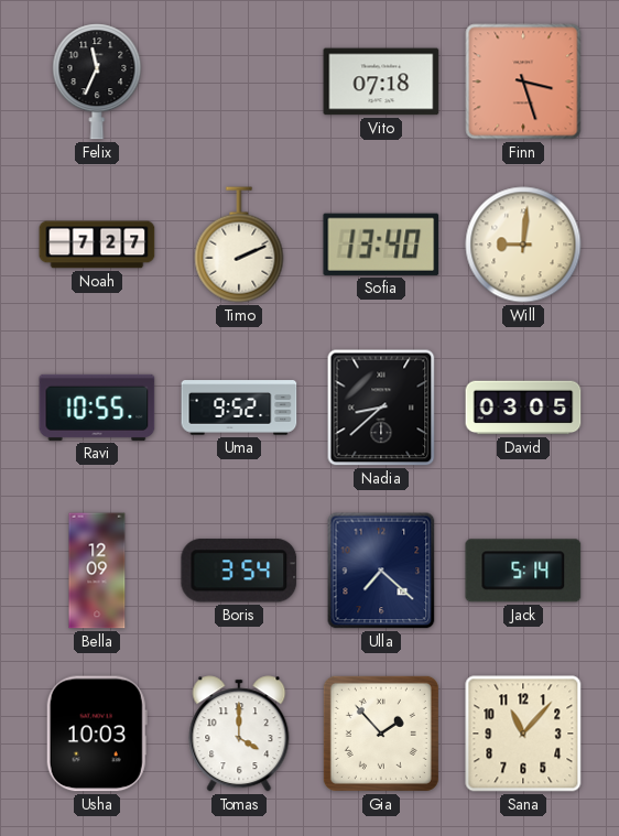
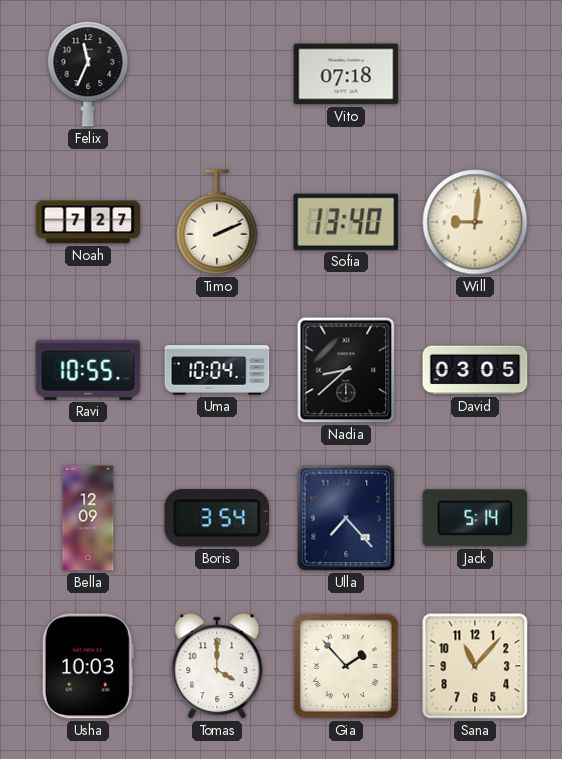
Finn: 3:27 -> none (523, 82)
Uma: 9:52 -> 10:04 (217, 370)
Ulla: 7:22 -> 7:23 (346, 518)
